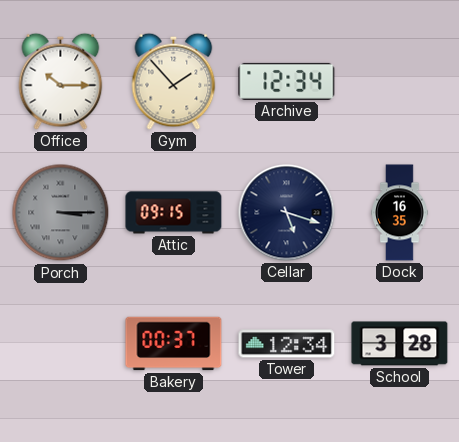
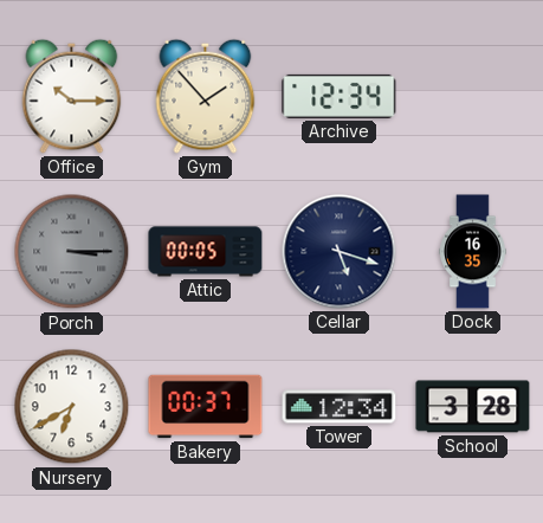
Attic: 09:15 -> 00:05 (206, 252)
Nursery: none -> 6:40 (72, 407)
